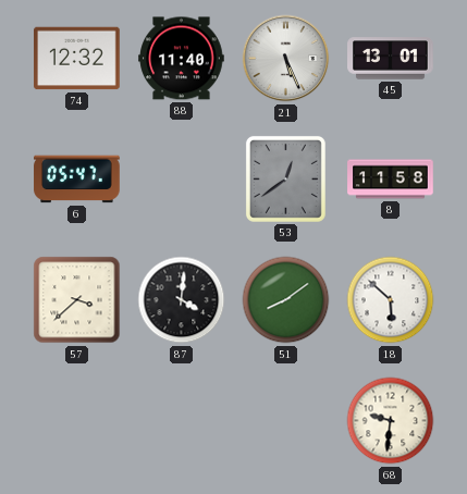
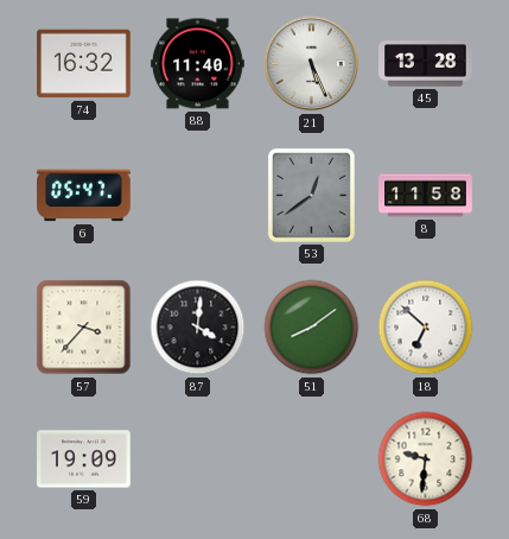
74: 12:32 -> 16:32 (84, 64)
45: 13:01 -> 13:28 (426, 64)
57: 3:38 -> 3:37 (84, 328)
18: 5:52 -> 6:52 (426, 328)
59: none -> 19:09 (84, 459)
